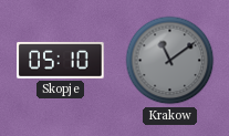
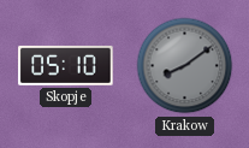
Krakow: 11:09 -> 8:09 (185, 66)
